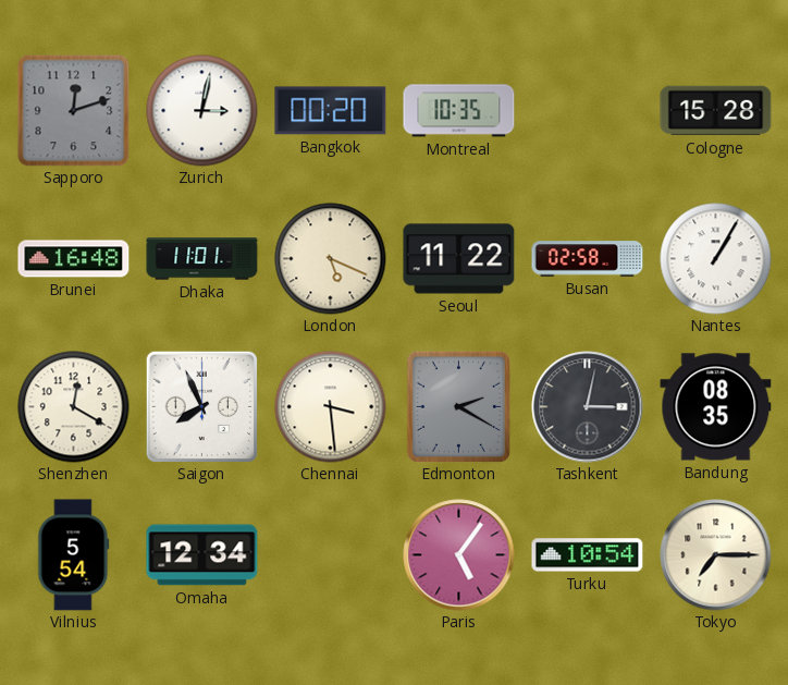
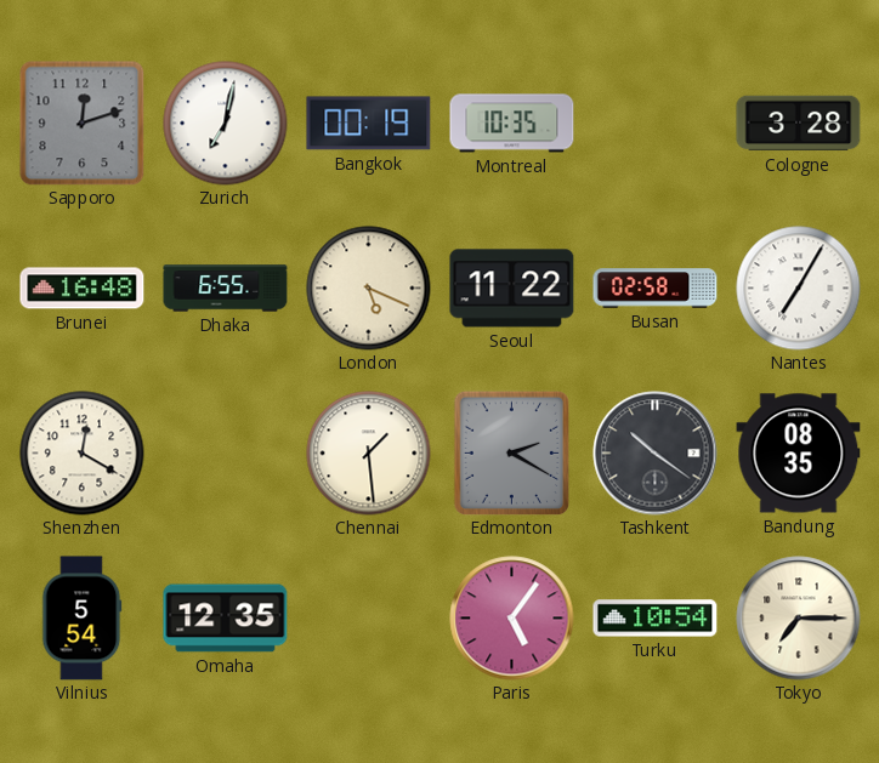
Zurich: 3:02 -> 7:02 (226, 124)
Bangkok: 00:20 -> 00:19 (369, 124)
Cologne: 15:28 -> 3:28 (799, 124)
Dhaka: 11:01 -> 6:55 (226, 289)
Nantes: 1:05 -> 7:05 (799, 289)
Saigon: 7:56 -> none (201, 406)
Chennai: 3:29 -> 1:29 (369, 454)
Tashkent: 3:02 -> 10:21 (656, 454)
Omaha: 12:34 -> 12:35 (226, 619)
